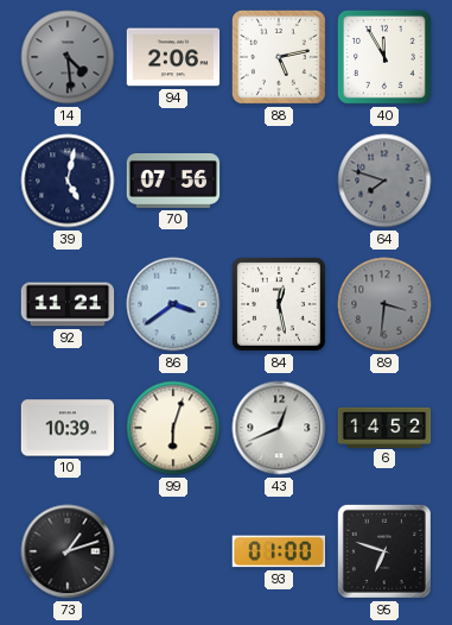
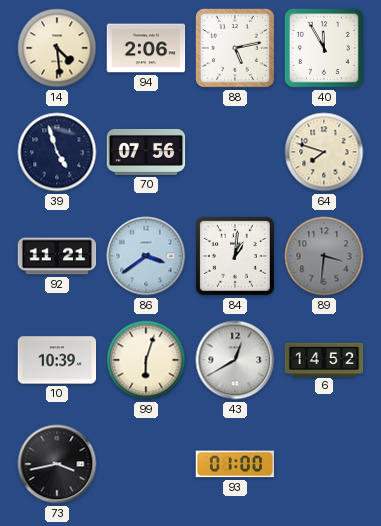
14 dial: grey -> cream (57, 48)
39: 5:02 -> 4:57 (57, 152)
64 dial: grey -> cream (324, 152)
84: 12:28 -> 1:01 (235, 256)
43: 12:41 -> 12:40 (235, 360)
73: 1:12 -> 3:43 (57, 464)
95: 6:48 -> none (384, 551)
